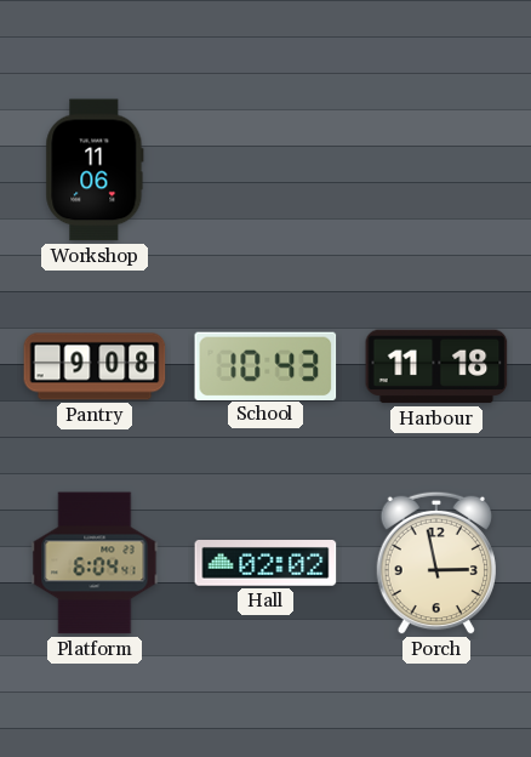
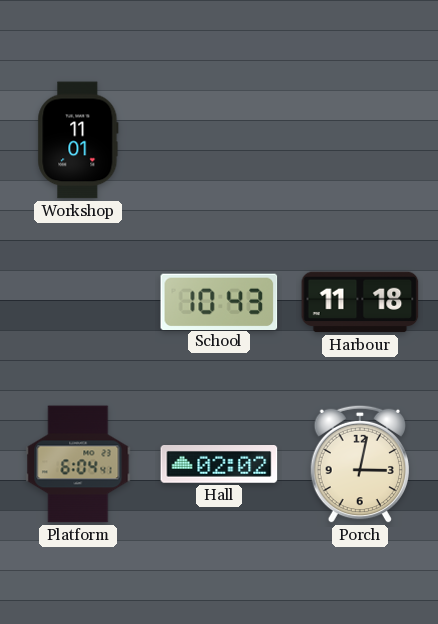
Workshop: 11:06 -> 11:01 (78, 140)
Pantry: 9:08 -> none (95, 366)
Porch: 2:58 -> 3:02 (359, 464)
